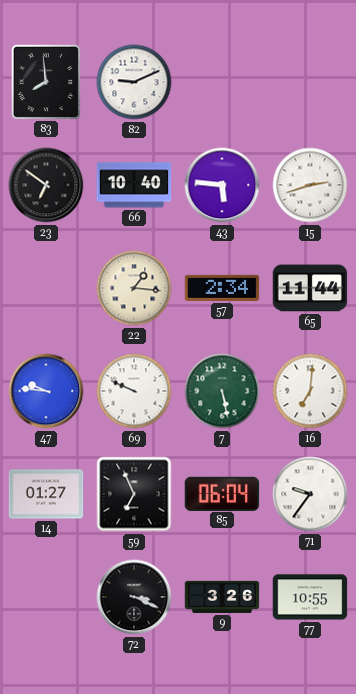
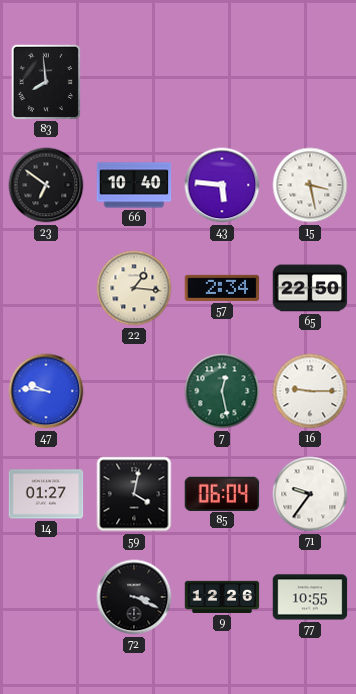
82: 9:11 -> none (134, 82)
15: 2:42 -> 3:28 (310, 185)
65: 11:44 -> 22:50 (310, 288)
69: 9:49 -> none (134, 391)
7: 5:28 -> 12:28 (222, 391)
16: 7:01 -> 9:15 (310, 391)
59: 6:56 -> 4:02 (134, 494)
9: 3:26 -> 12:26 (222, 597)
